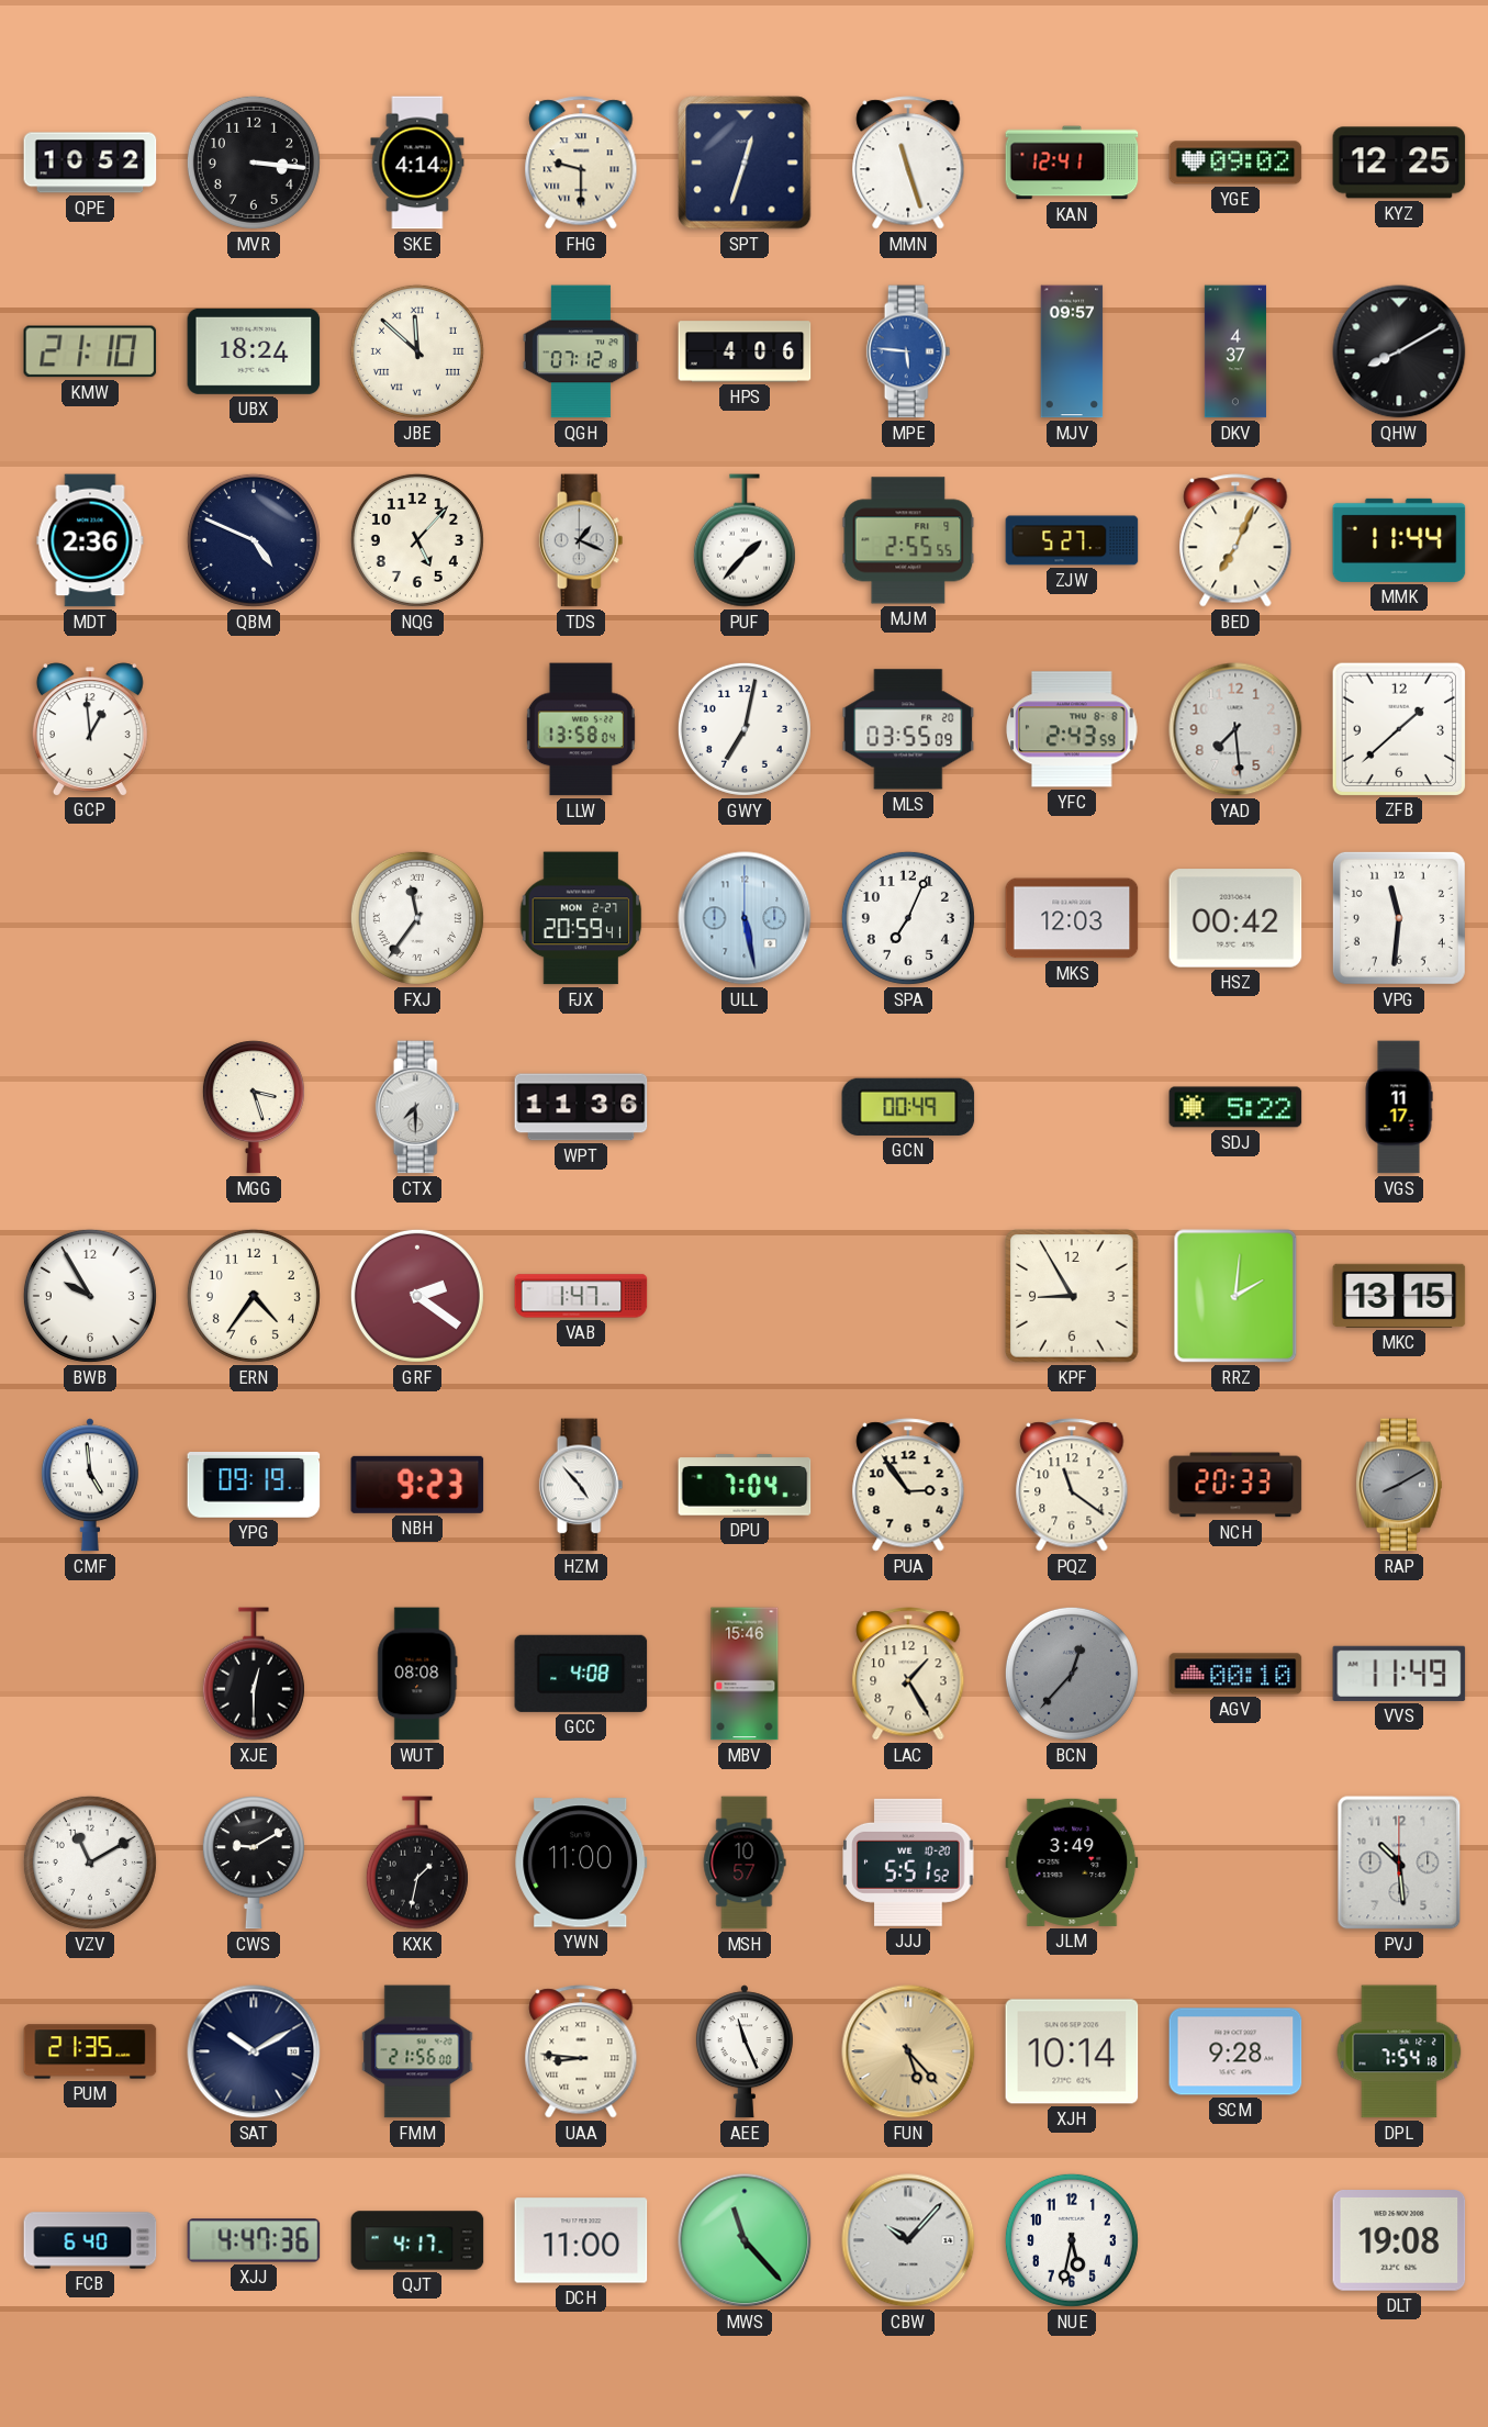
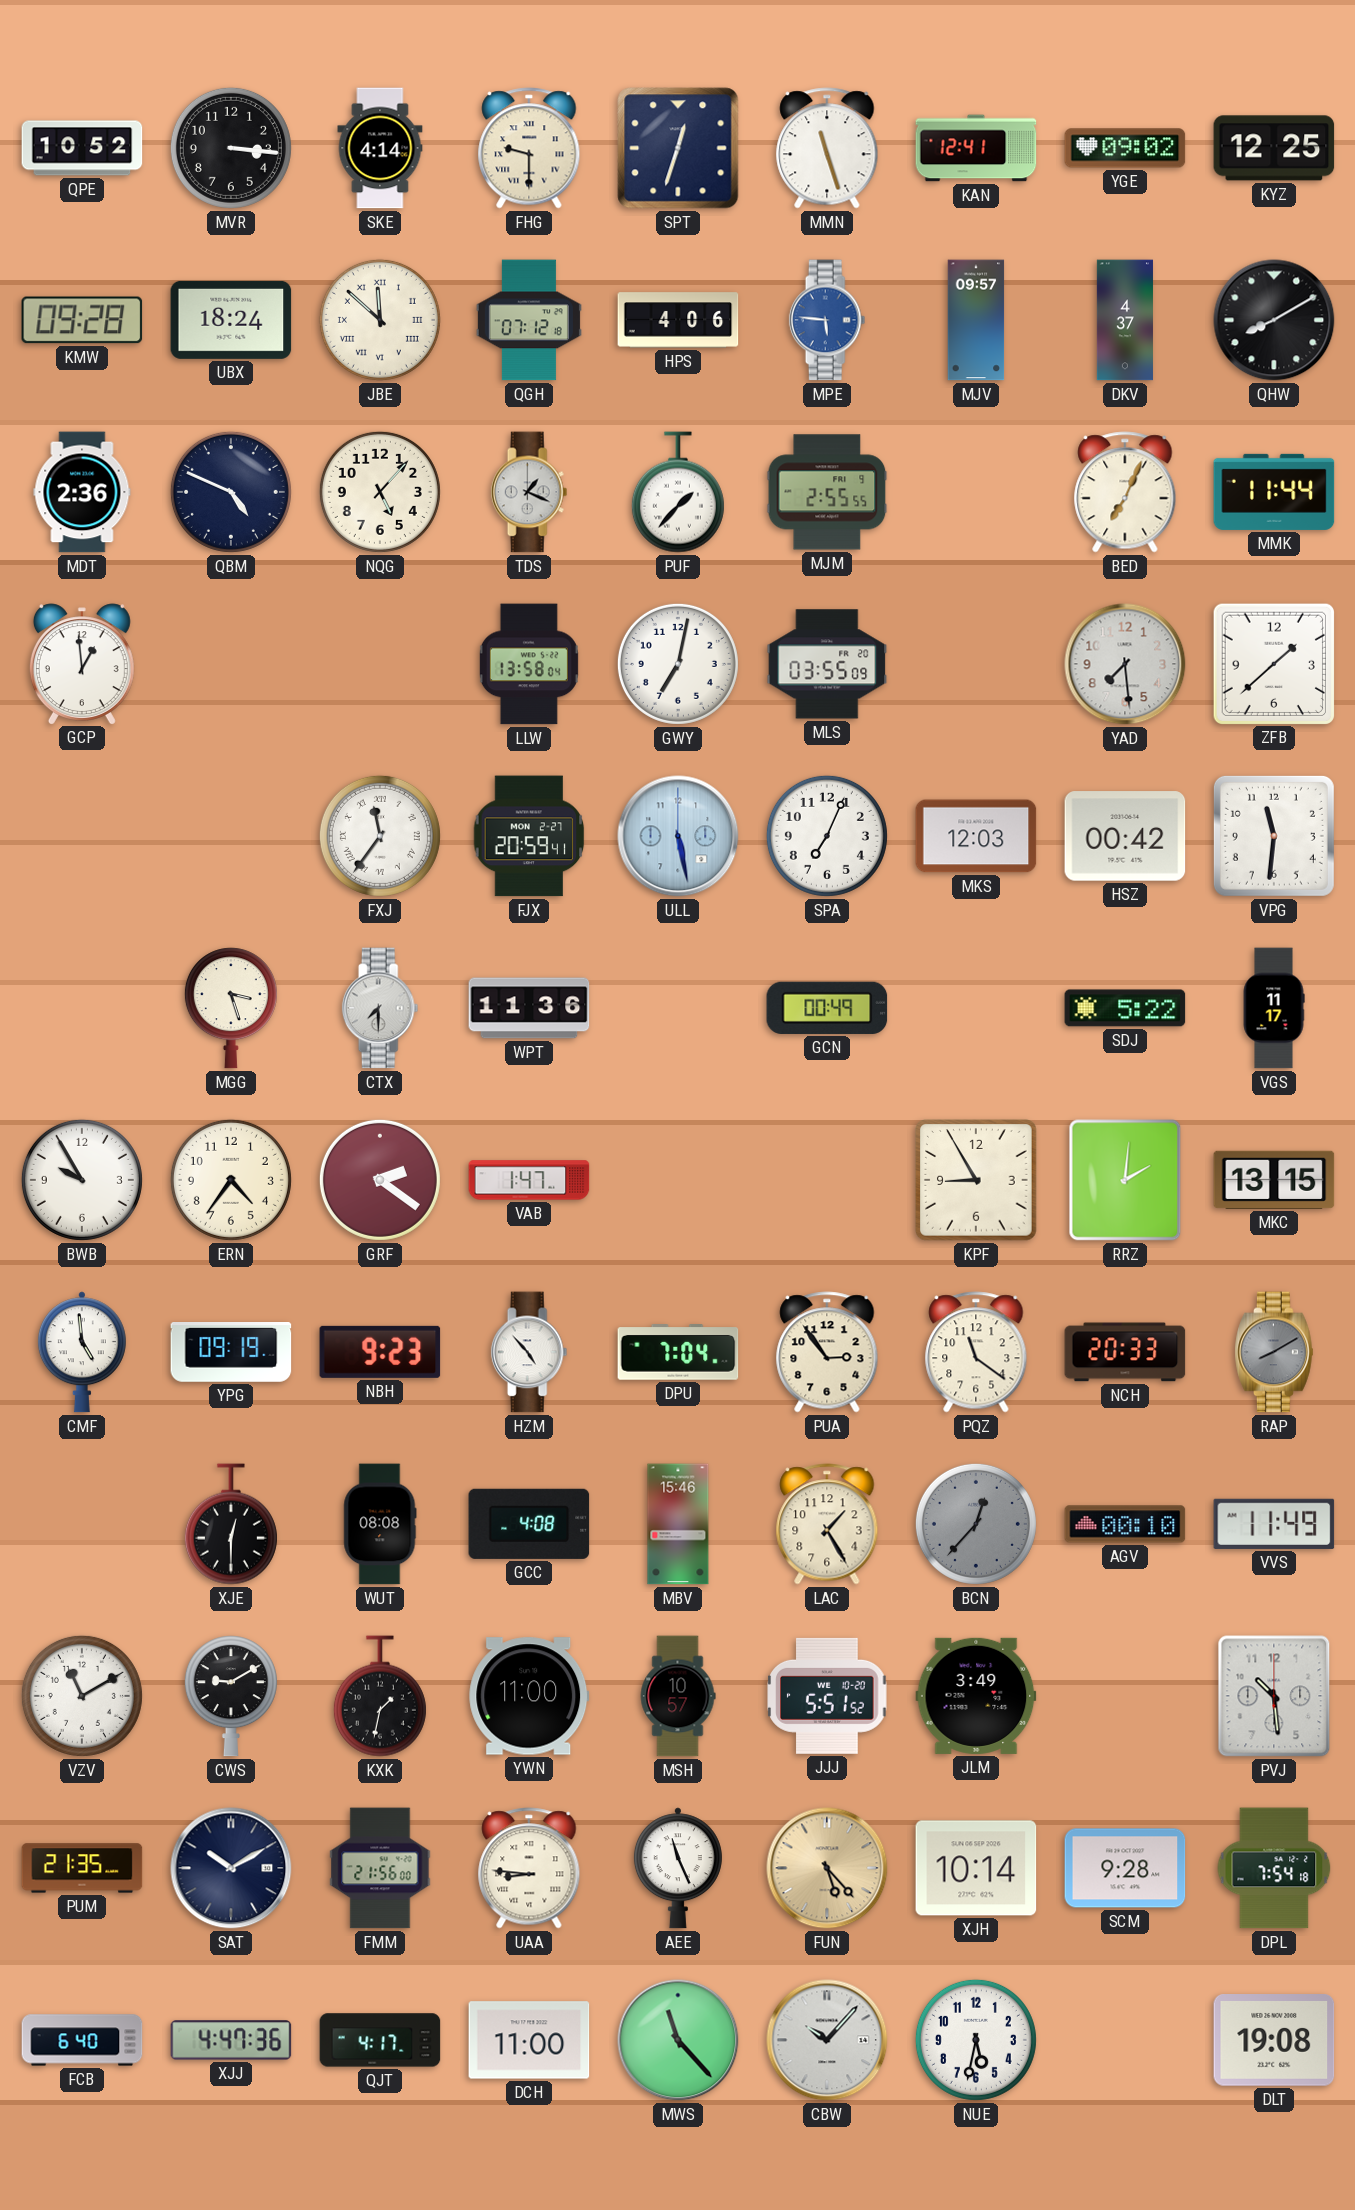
KMW: 21:10 -> 09:28 (82, 320)
ZJW: 5:27 -> none (1072, 540)
YFC: 2:43 -> none (1073, 729)
